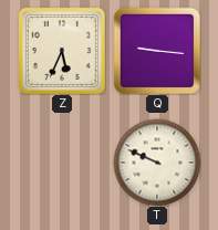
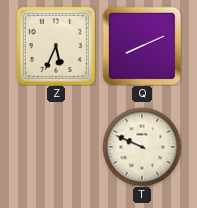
Q: 9:16 -> 8:11 (142, 46)
